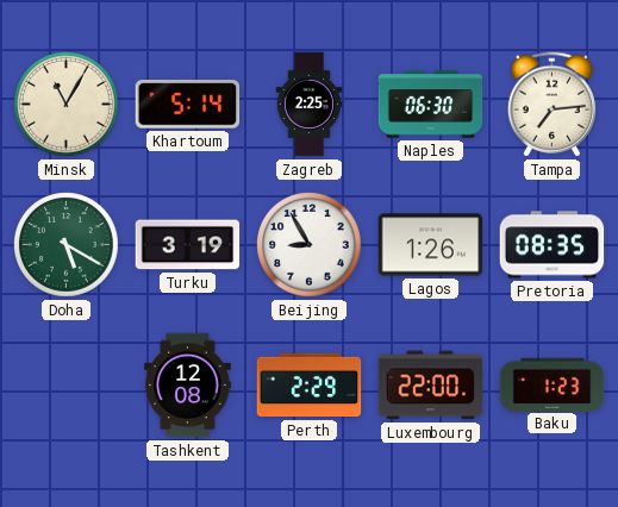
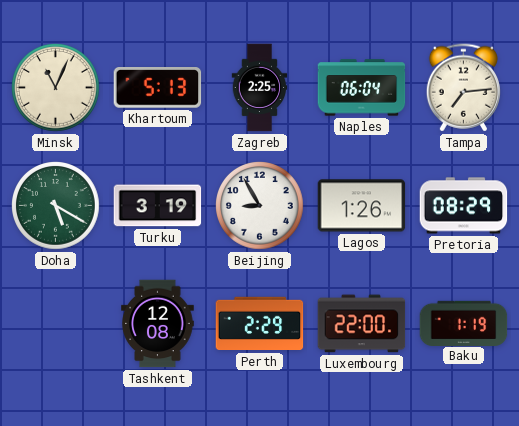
Minsk: 11:05 -> 11:04 (56, 88)
Khartoum: 5:14 -> 5:13 (158, 88)
Naples: 06:30 -> 06:04 (362, 88)
Pretoria: 08:35 -> 08:29 (464, 206)
Baku: 1:23 -> 1:19 (464, 323)
